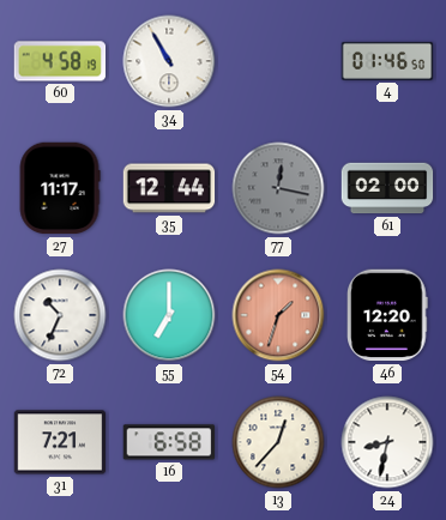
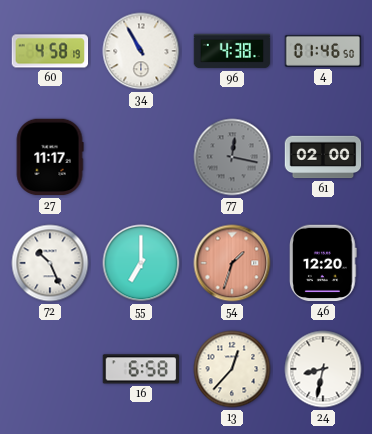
96: none -> 4:38 (232, 51)
35: 12:44 -> none (169, 188)
72: 10:34 -> 10:26 (50, 263)
31: 7:21 -> none (60, 442)
